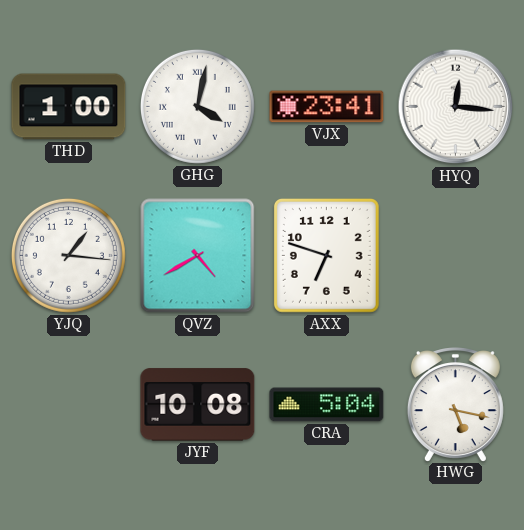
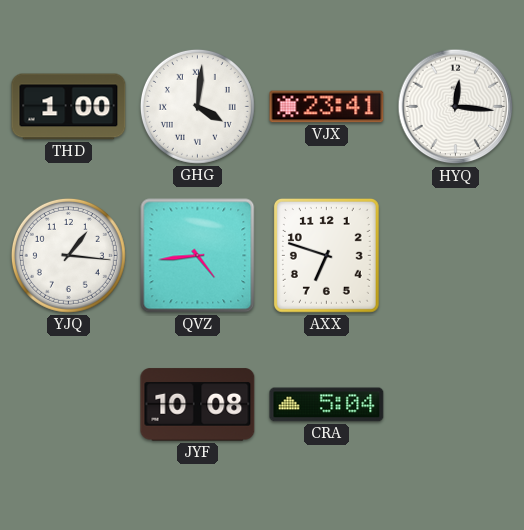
GHG: 4:02 -> 4:01 (197, 106)
QVZ: 4:40 -> 4:44 (198, 256)
HWG: 5:17 -> none (455, 404)
